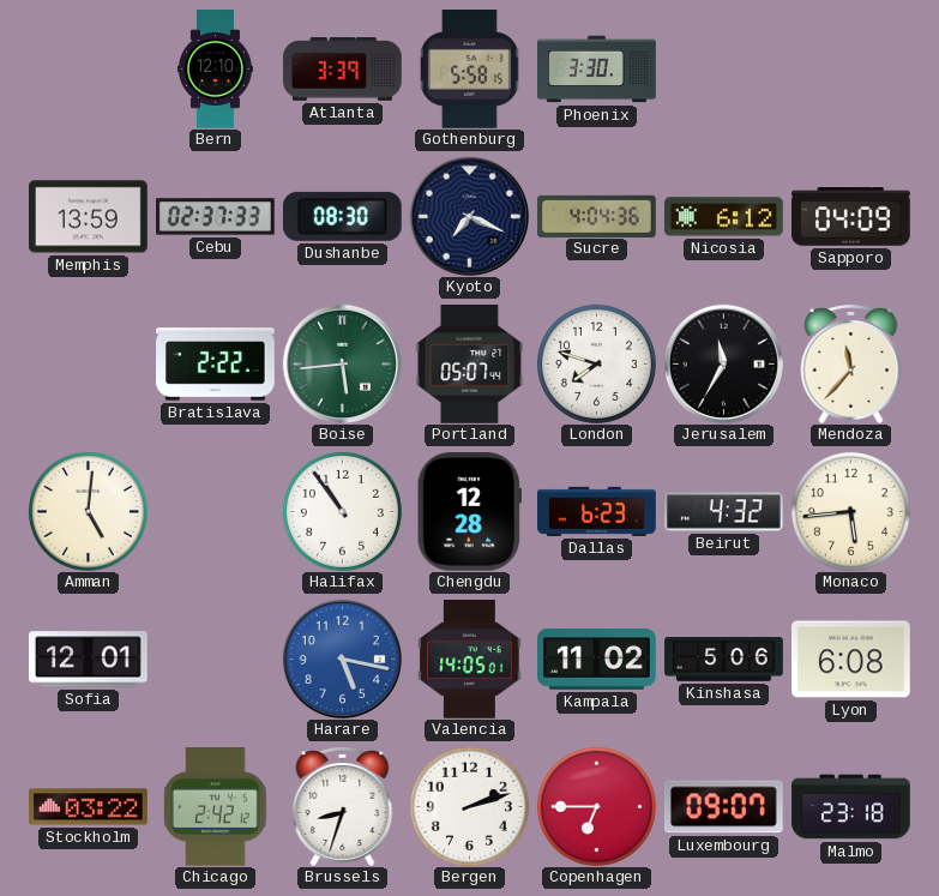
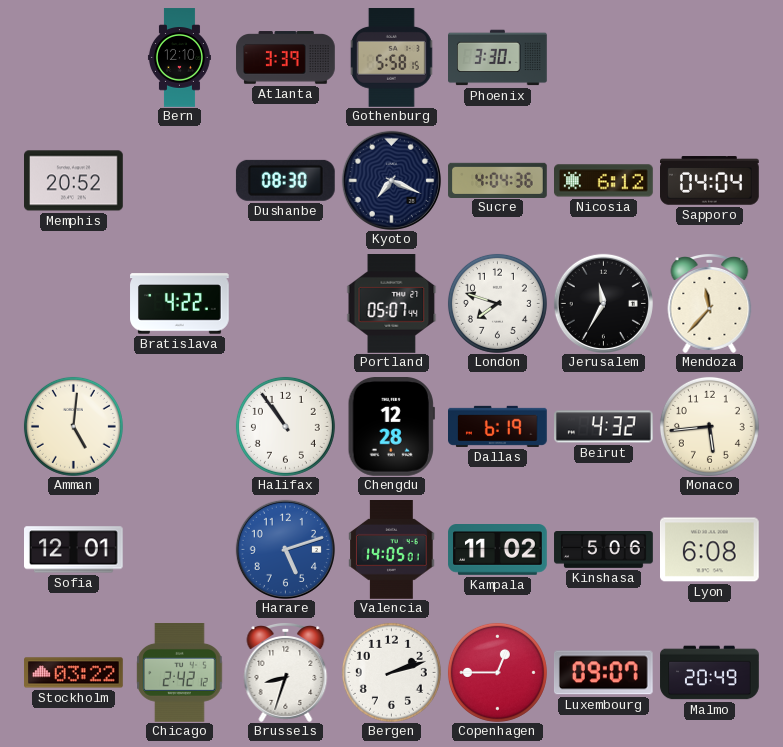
Memphis: 13:59 -> 20:52 (74, 181)
Cebu: 02:37 -> none (216, 217)
Sapporo: 04:09 -> 04:04 (710, 181)
Bratislava: 2:22 -> 4:22 (180, 304)
Boise: 5:44 -> none (342, 363)
Dallas: 6:23 -> 6:19 (498, 426)
Harare: 5:17 -> 5:12 (285, 549)
Copenhagen: 6:45 -> 12:45 (497, 672)
Malmo: 23:18 -> 20:49 (710, 673)
